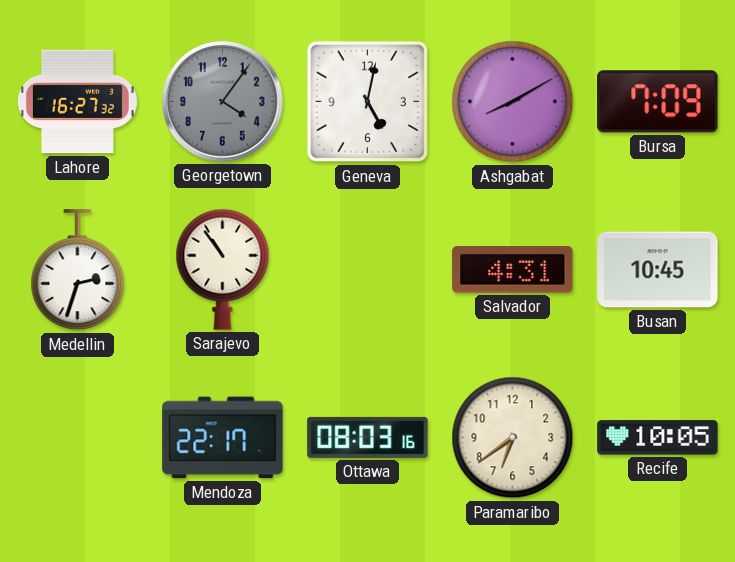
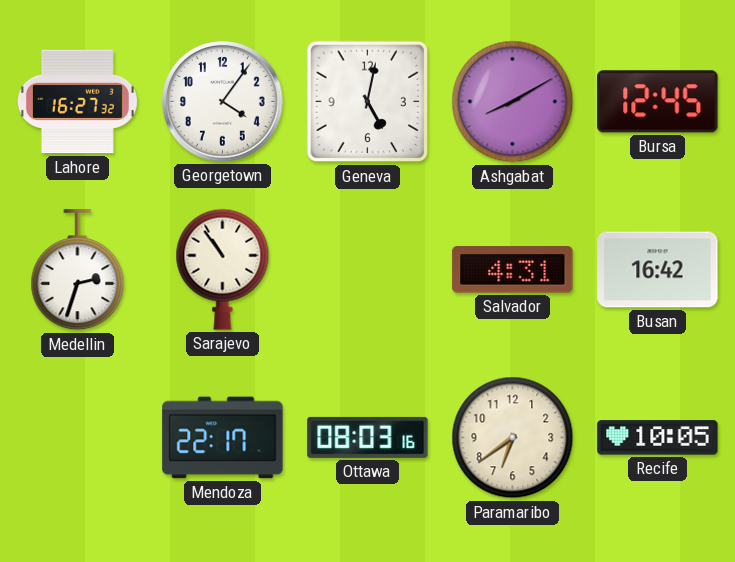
Georgetown dial: grey -> white (223, 102)
Bursa: 7:09 -> 12:45 (658, 102)
Busan: 10:45 -> 16:42 (658, 270)
